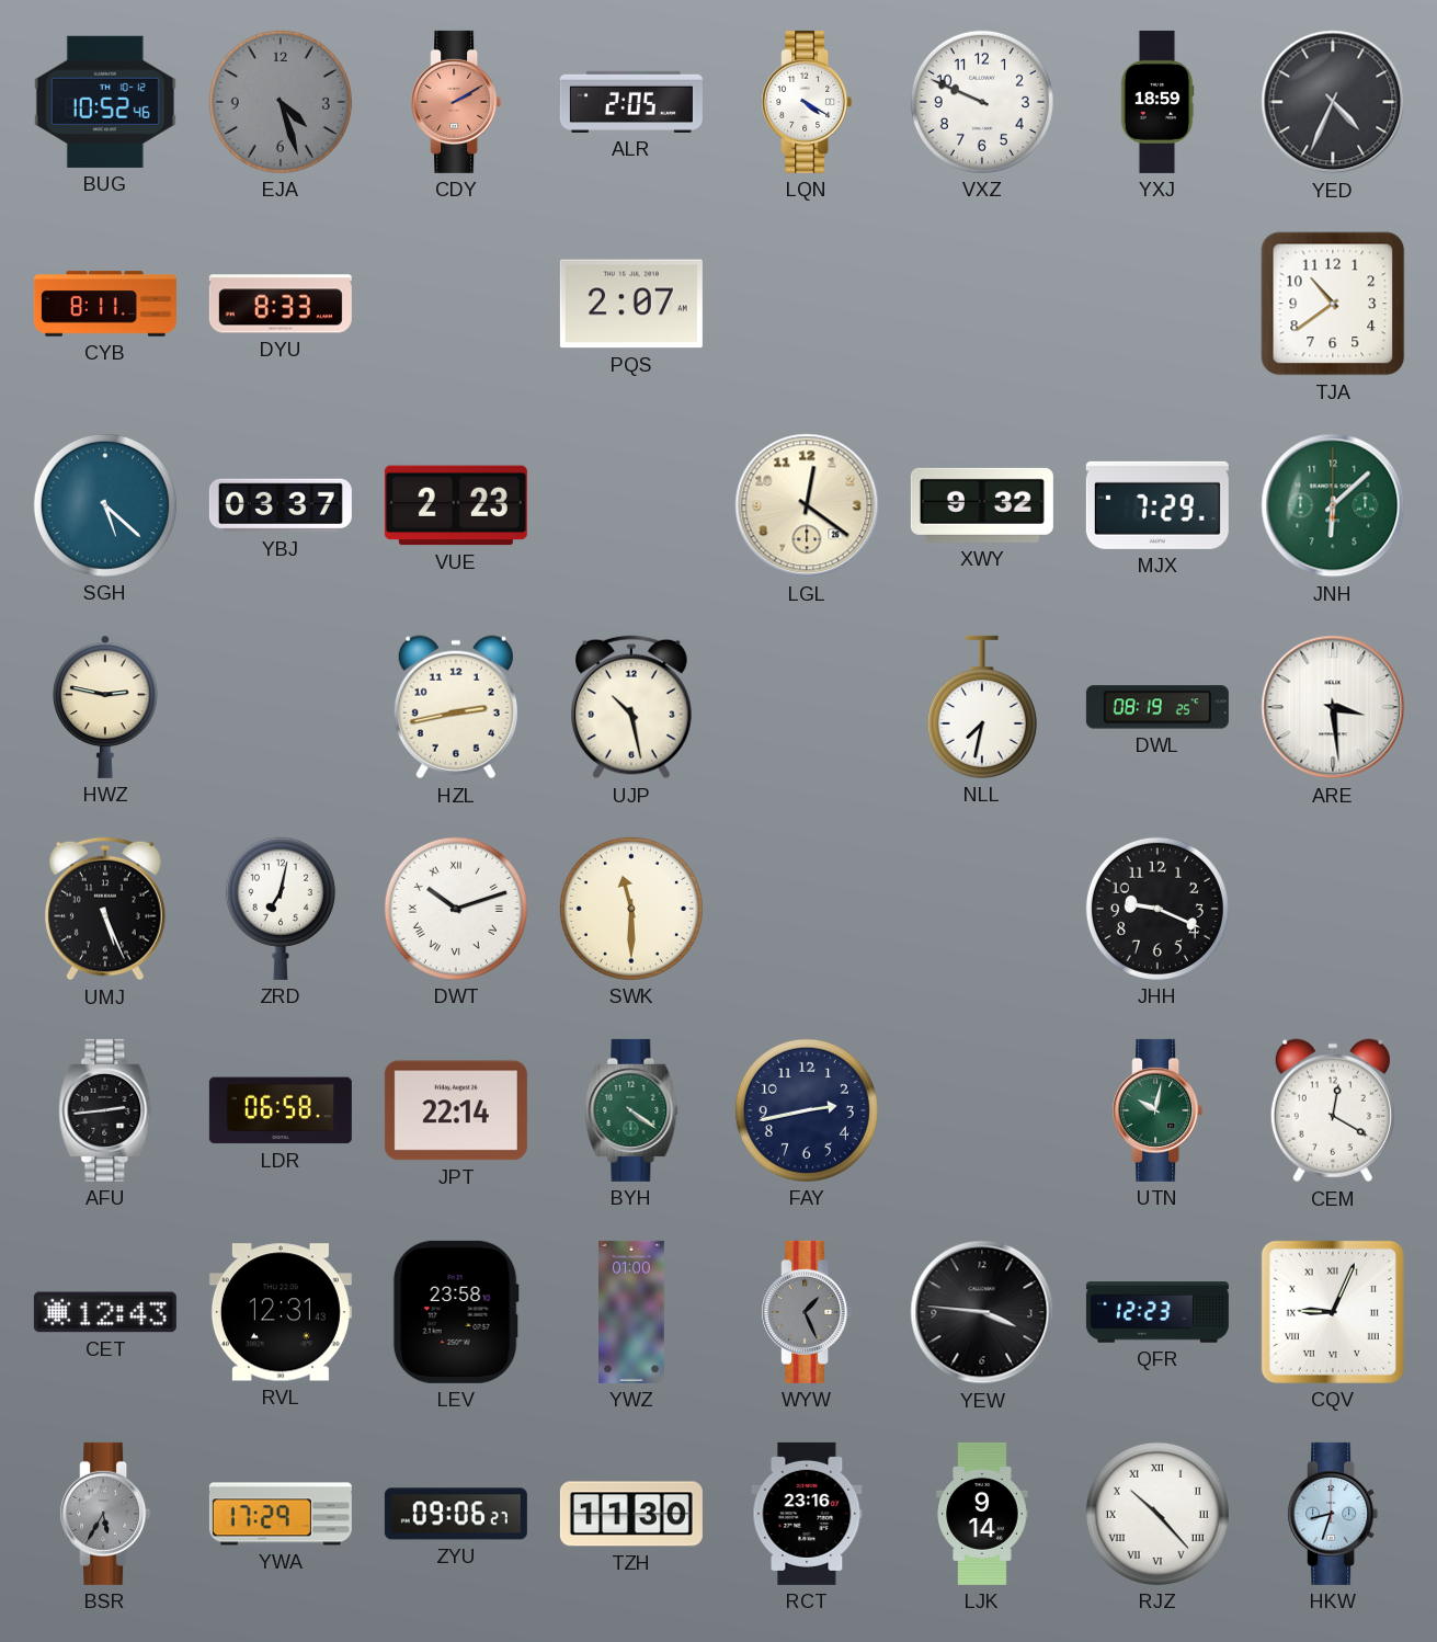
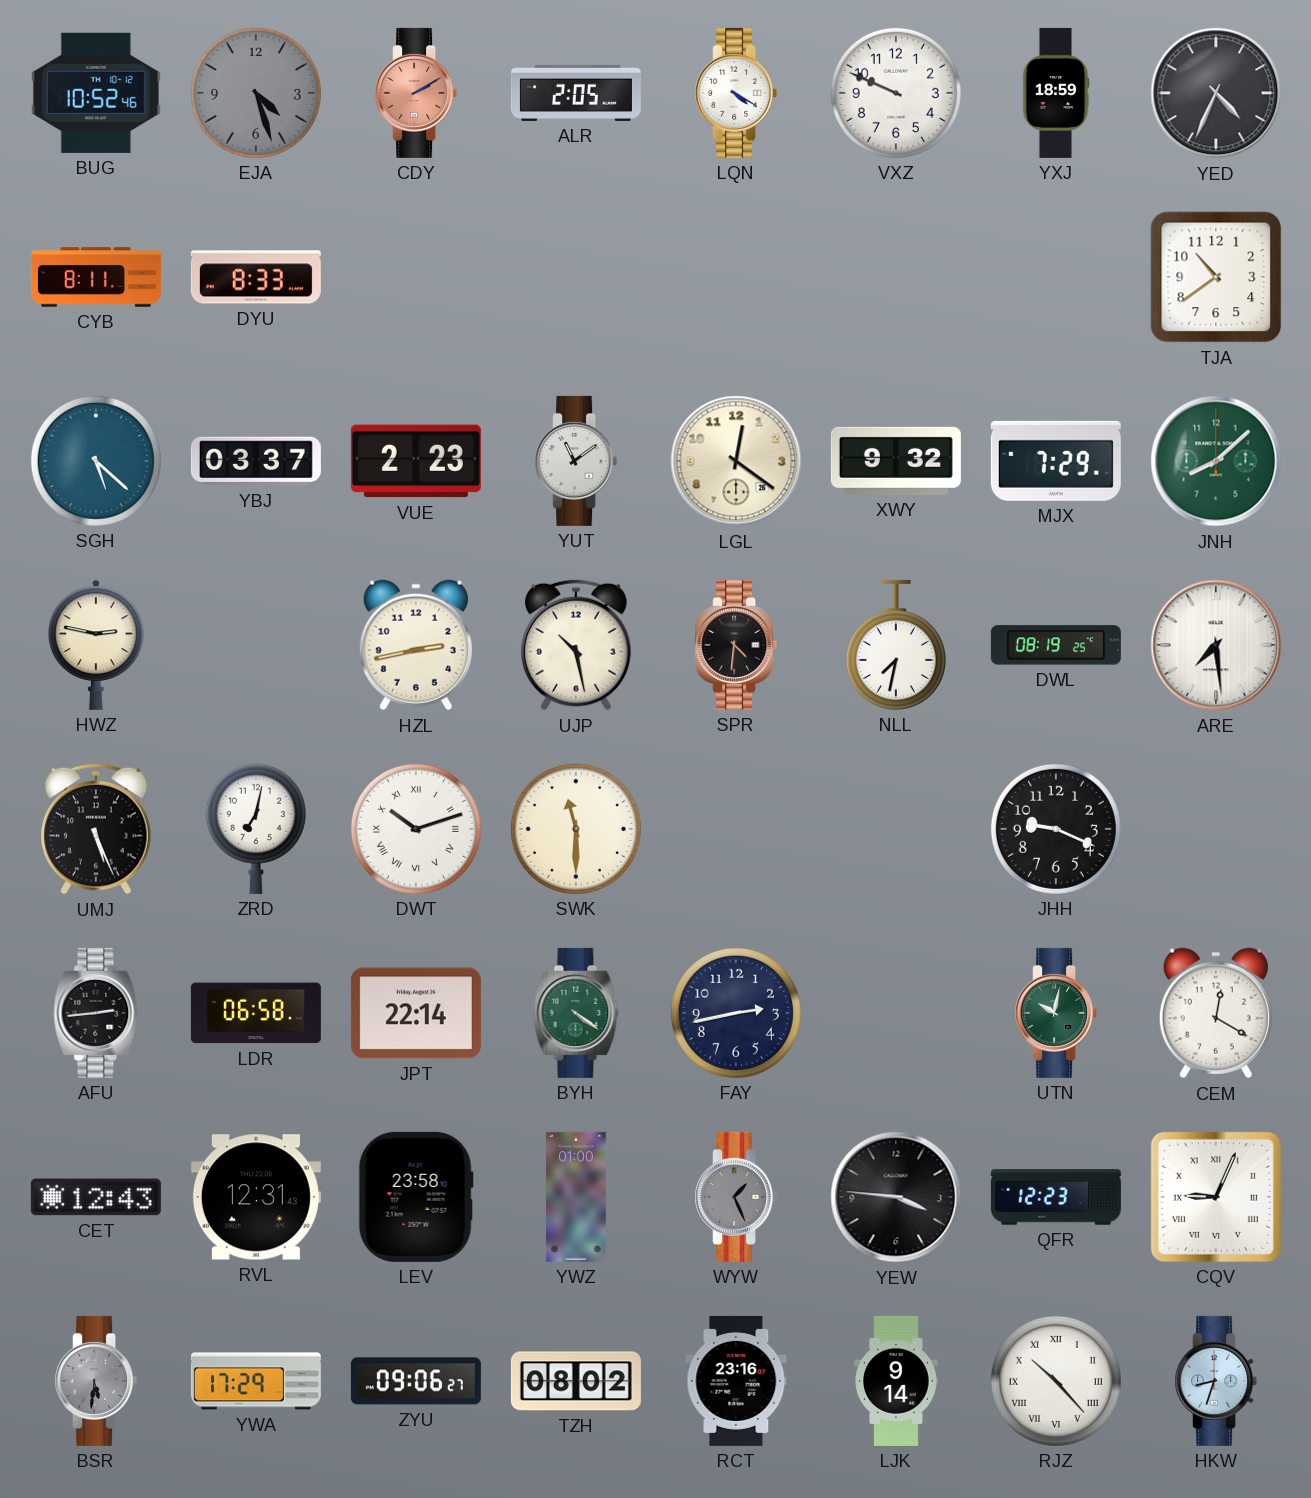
PQS: 2:07 -> none (631, 304)
YUT: none -> 11:09 (576, 461)
JNH: 6:08 -> 8:08 (1216, 461)
SPR: none -> 4:31 (736, 645)
ARE: 3:29 -> 7:29 (1216, 645)
BSR: 5:35 -> 5:31 (96, 1381)
TZH: 11:30 -> 08:02 (576, 1381)
